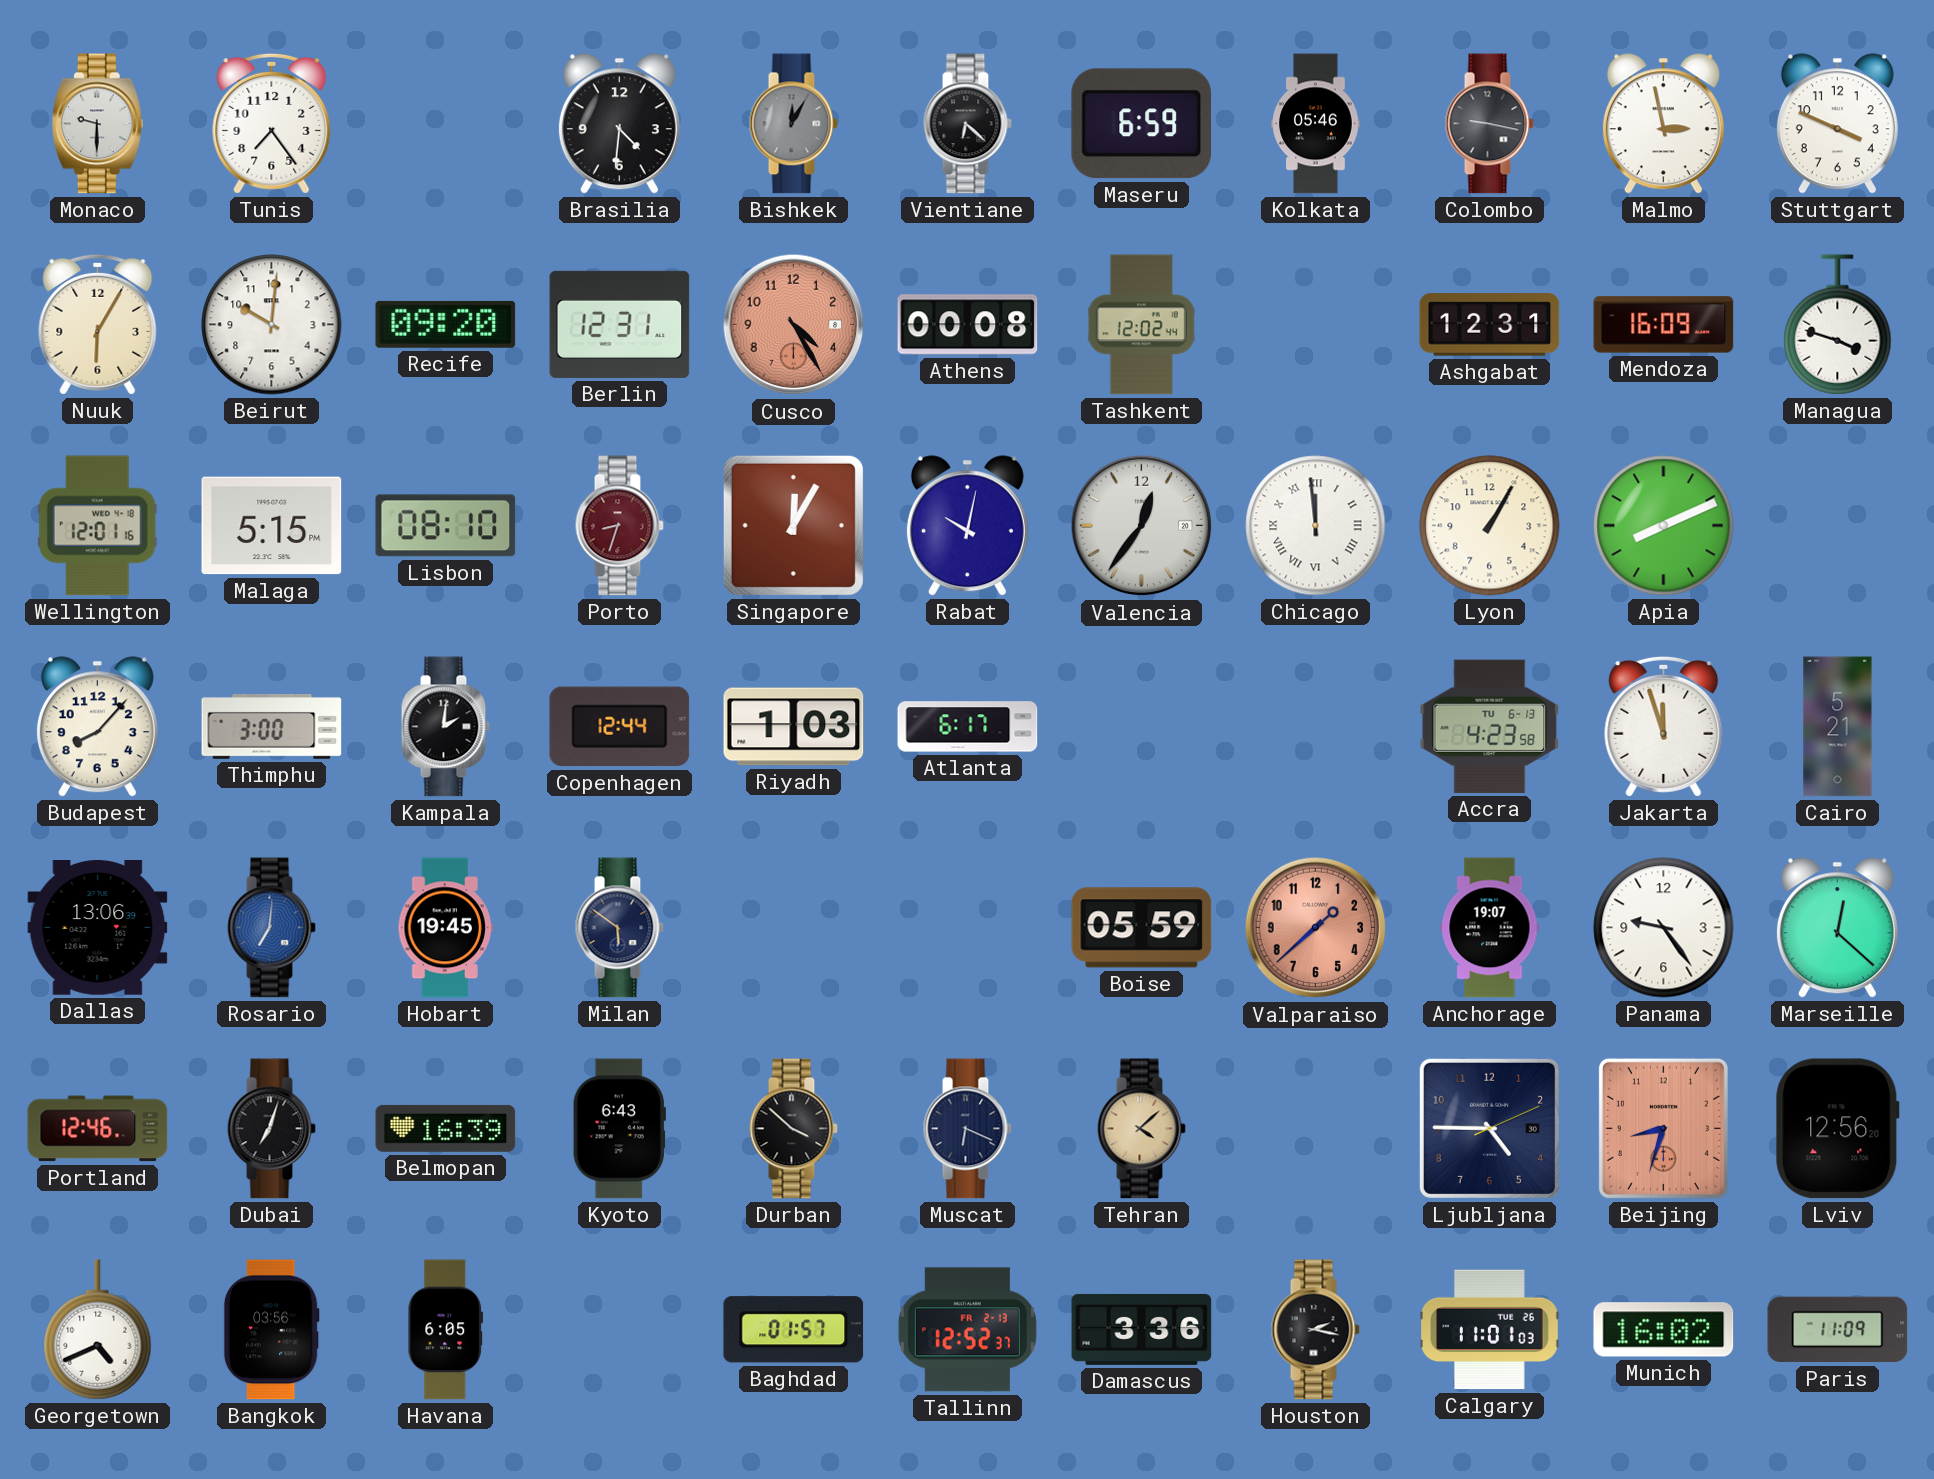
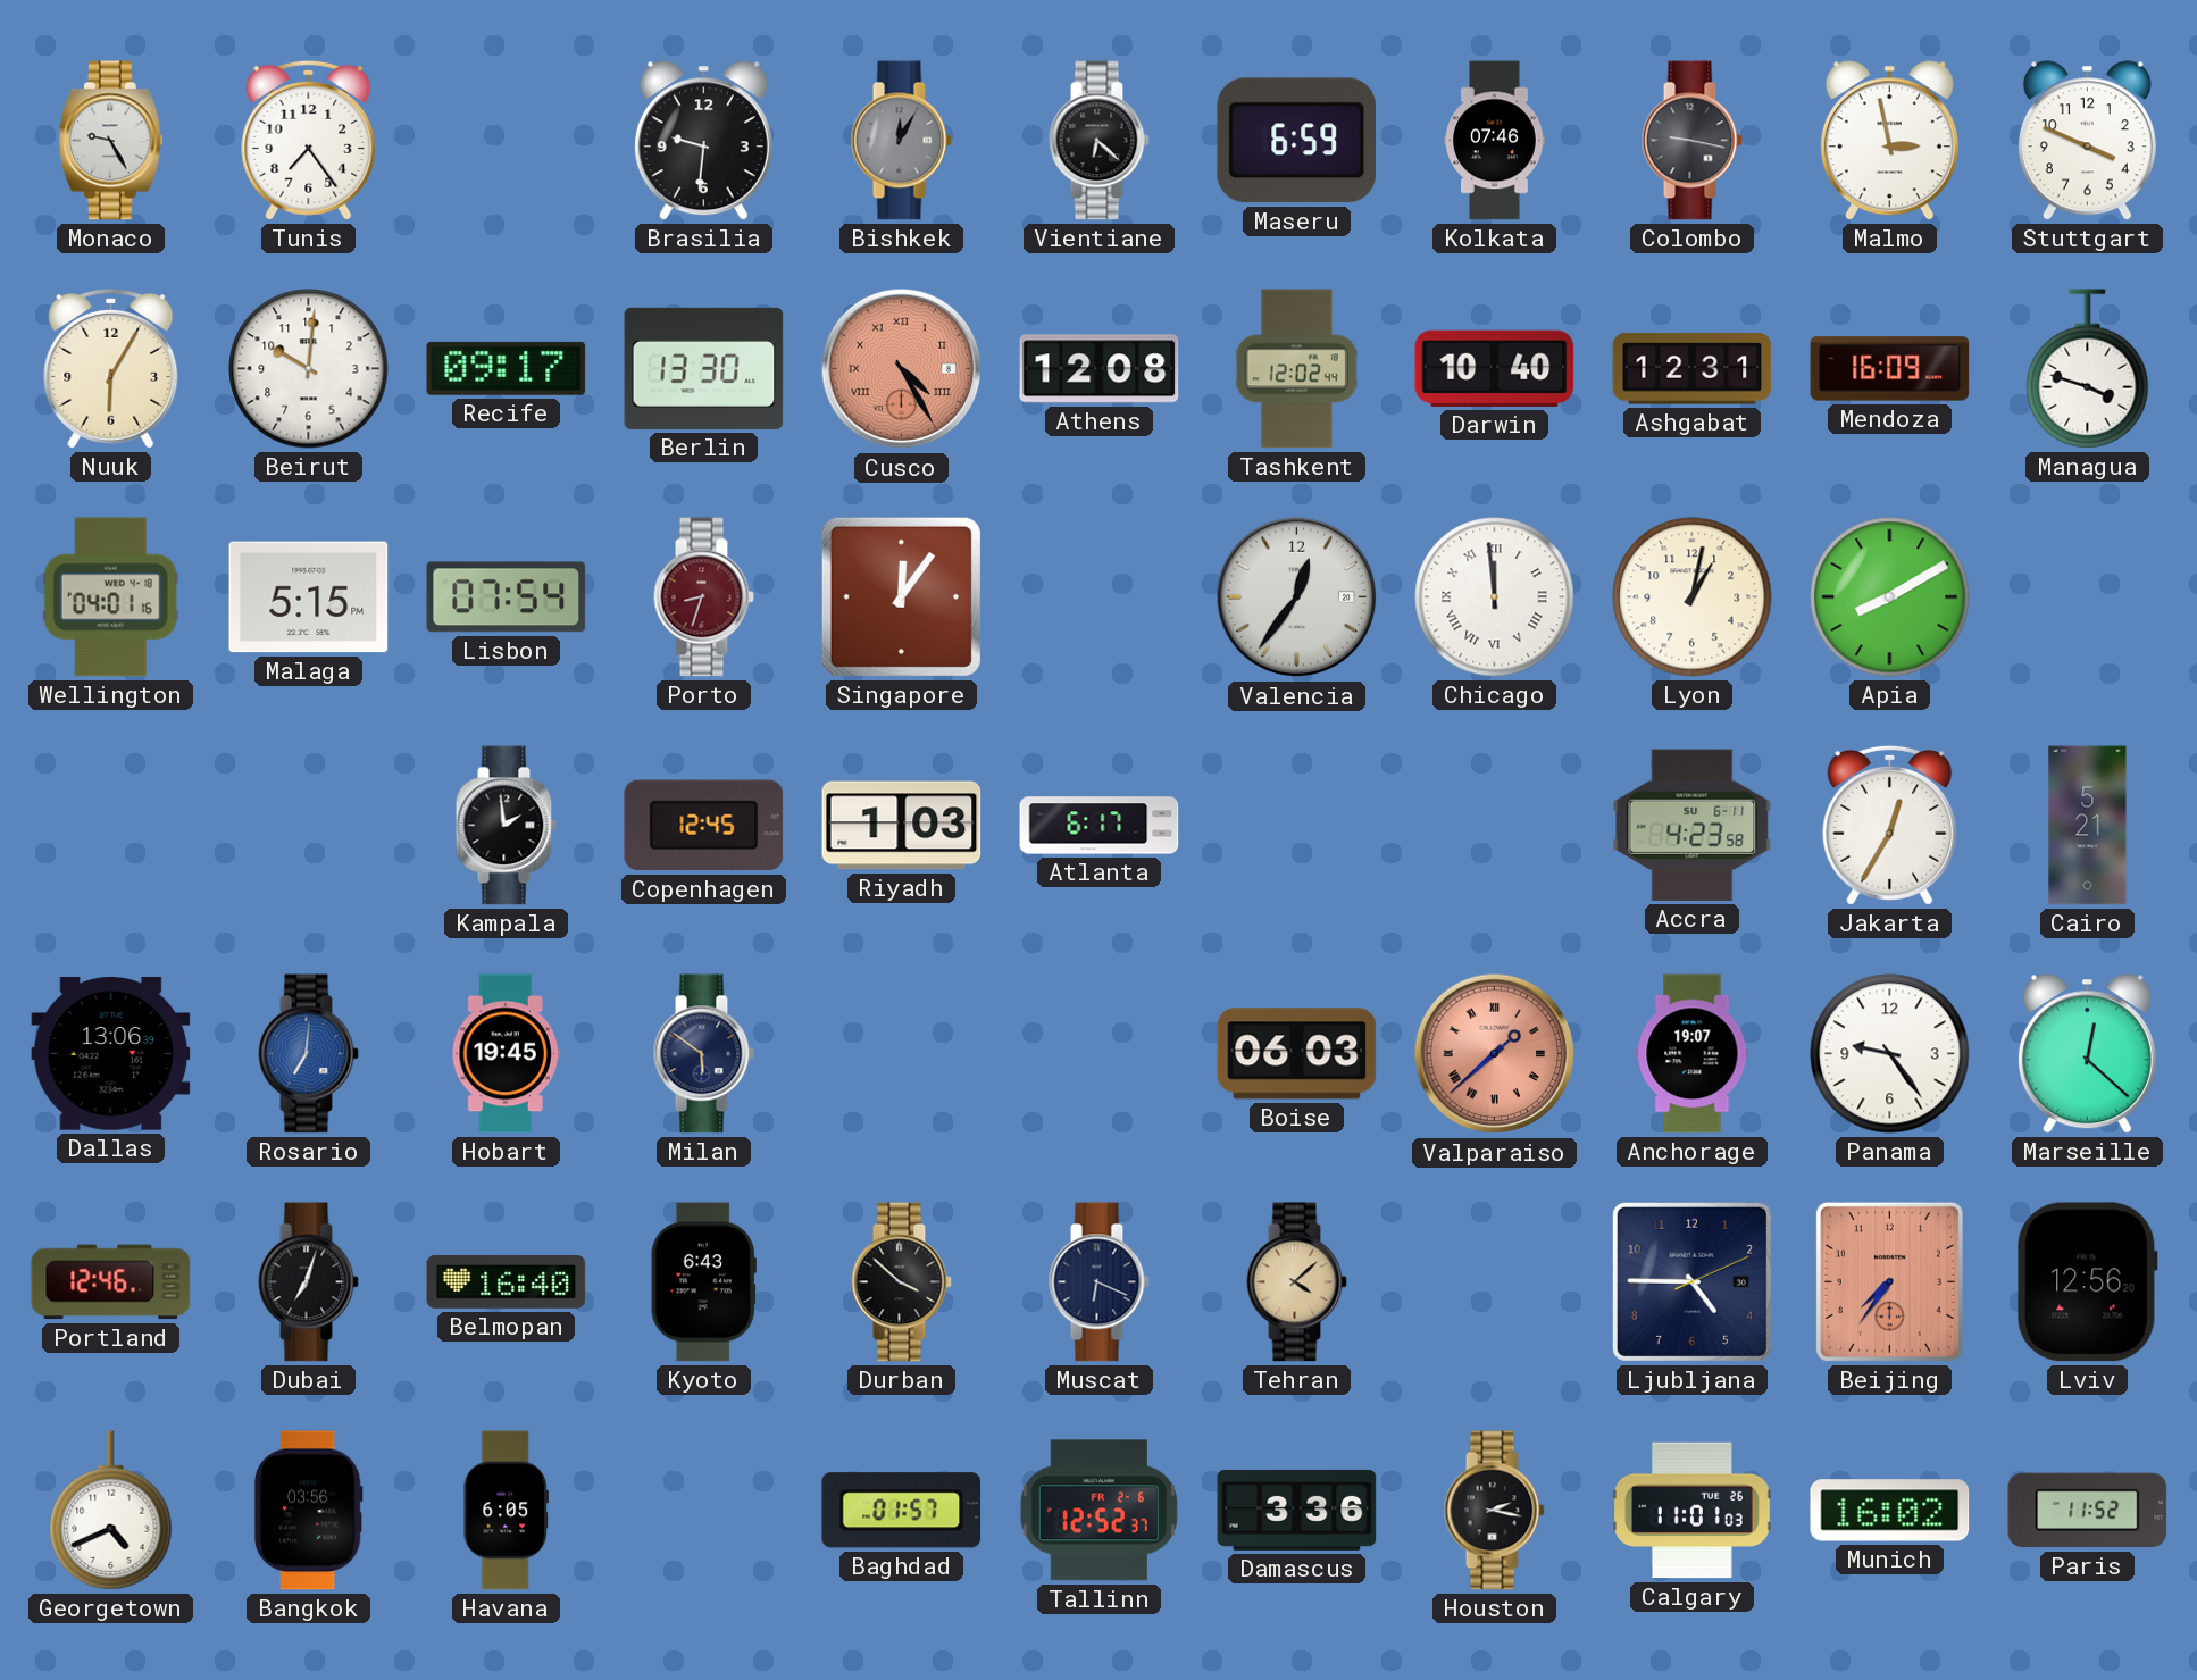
Monaco: 9:30 -> 9:25 (110, 141)
Brasilia: 4:31 -> 9:31 (703, 141)
Kolkata: 05:46 -> 07:46 (1495, 141)
Recife: 09:20 -> 09:17 (507, 368)
Berlin: 12:31 -> 13:30 (704, 368)
Cusco numerals: Arabic -> Roman (902, 369)
Athens: 00:08 -> 12:08 (1100, 369)
Darwin: none -> 10:40 (1495, 368)
Wellington: 12:01 -> 04:01 (110, 597)
Lisbon: 08:10 -> 07:54 (507, 597)
Singapore: 12:05 -> 12:06 (901, 596)
Rabat: 10:02 -> none (967, 526)
Lyon: 1:05 -> 1:02 (1693, 597)
Apia: 8:11 -> 8:10 (1890, 597)
Budapest: 8:07 -> none (97, 727)
Thimphu: 3:00 -> none (272, 727)
Kampala: 2:01 -> 1:59 (506, 826)
Copenhagen: 12:44 -> 12:45 (704, 826)
Accra date: TU 6-13 -> SU 6-11 (1693, 825)
Jakarta: 11:57 -> 12:35 (1890, 825)
Boise: 05:59 -> 06:03 (1297, 1054)
Valparaiso numerals: Arabic -> Roman (1495, 1054)
Belmopan: 16:39 -> 16:40 (507, 1281)
Beijing: 8:33 -> 7:36 (1889, 1281)
Tallinn date: FR 2-13 -> FR 2-6 (1098, 1511)
Paris: 11:09 -> 11:52 (2088, 1511)
